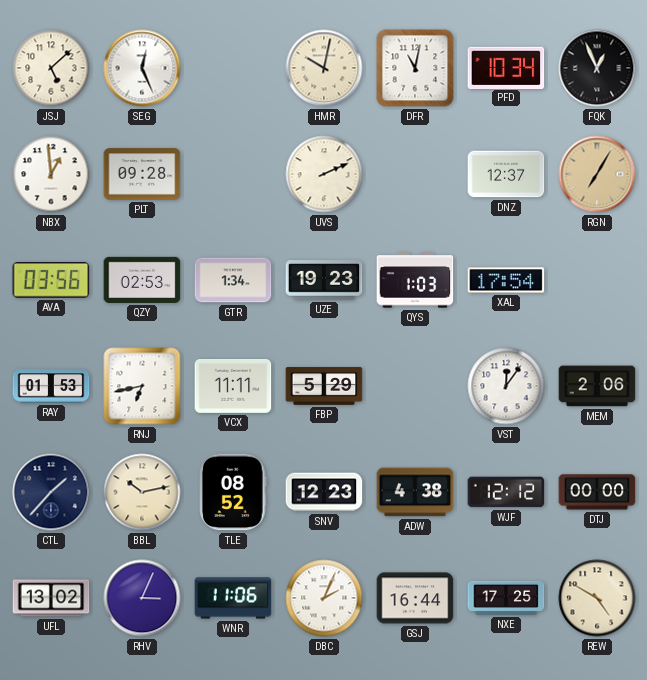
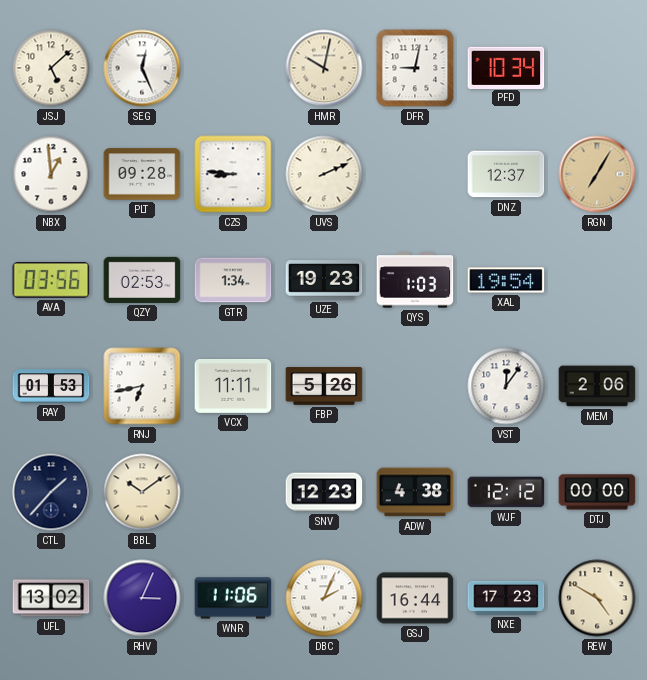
DFR: 11:02 -> 9:02 (415, 68)
FQK: 12:56 -> none (597, 68)
CZS: none -> 8:46 (233, 174)
XAL: 17:54 -> 19:54 (506, 280)
FBP: 5:29 -> 5:26 (324, 386)
BBL: 10:13 -> 10:09 (142, 492)
TLE: 08:52 -> none (233, 492)
NXE: 17:25 -> 17:23 (506, 598)
